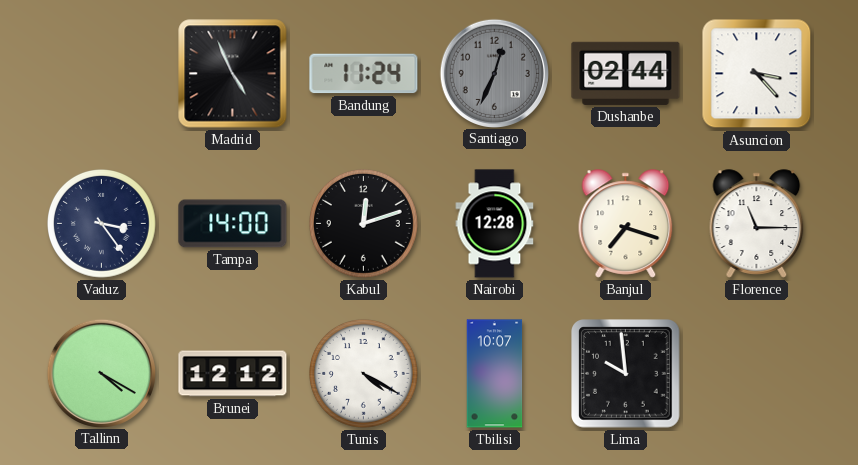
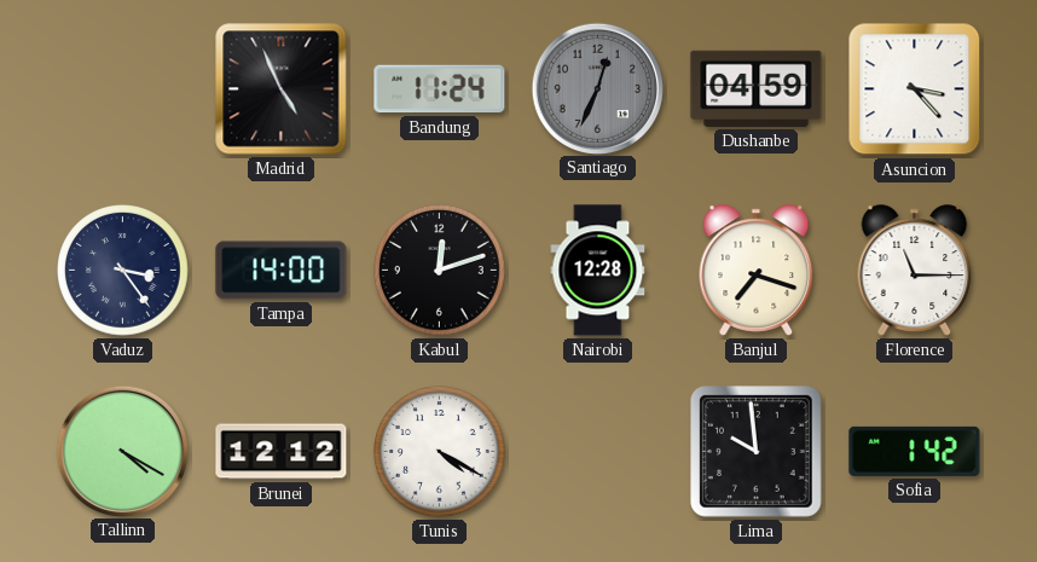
Dushanbe: 02:44 -> 04:59 (757, 88)
Tbilisi: 10:07 -> none (495, 374)
Sofia: none -> 1:42 (915, 451)
